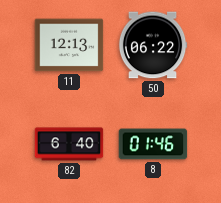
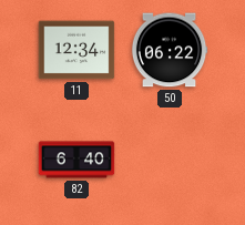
11: 12:13 -> 12:34 (76, 50)
8: 01:46 -> none (153, 144)
